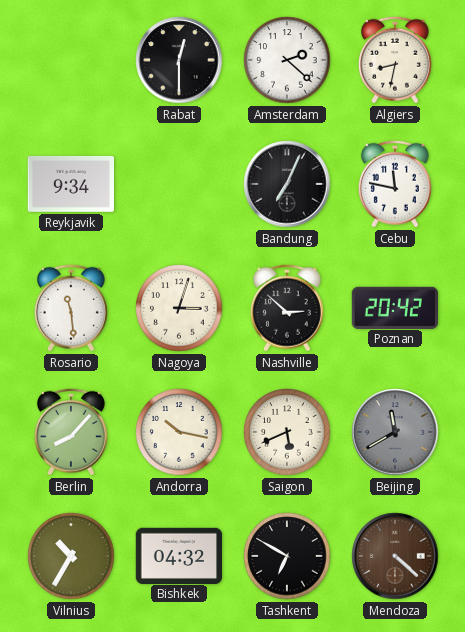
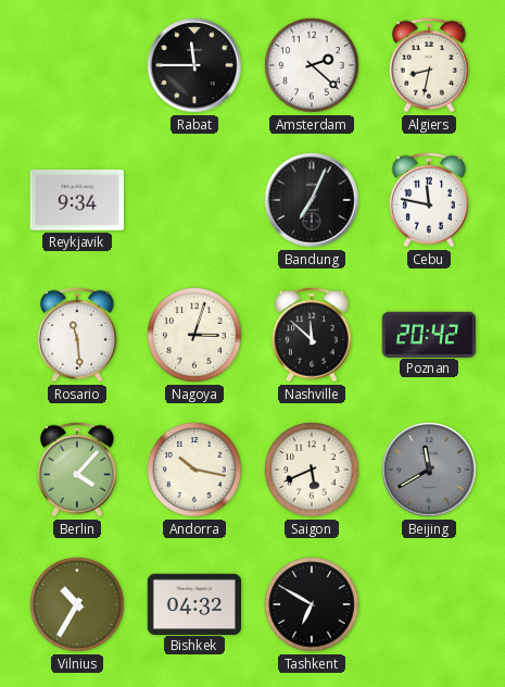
Rabat: 12:30 -> 11:45 (194, 65)
Nashville: 2:52 -> 11:52 (312, 335)
Berlin: 8:07 -> 4:07 (77, 470)
Mendoza: 4:22 -> none (395, 556)
